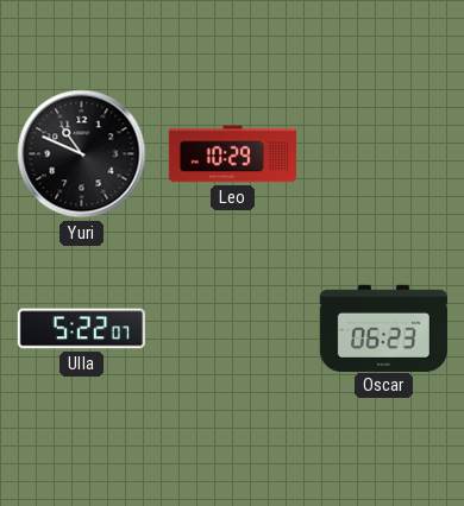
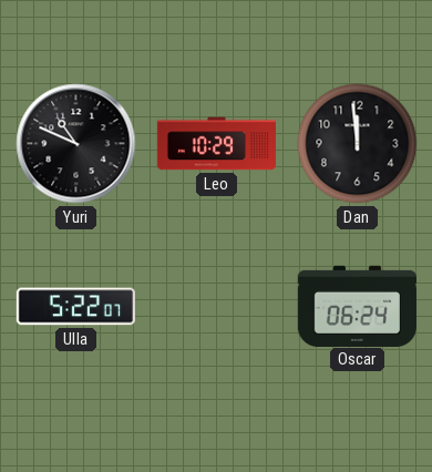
Dan: none -> 11:59 (358, 144)
Oscar: 06:23 -> 06:24 (357, 306)
